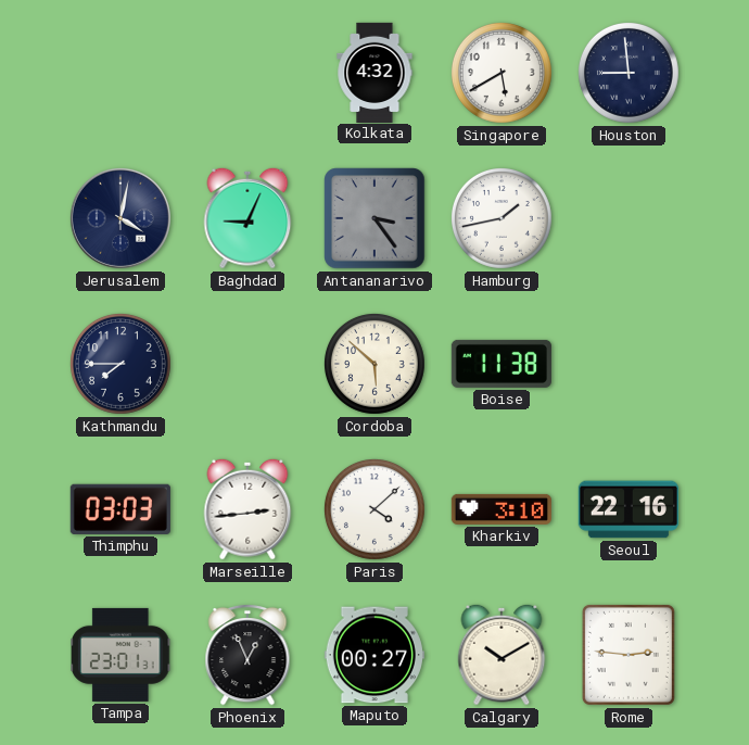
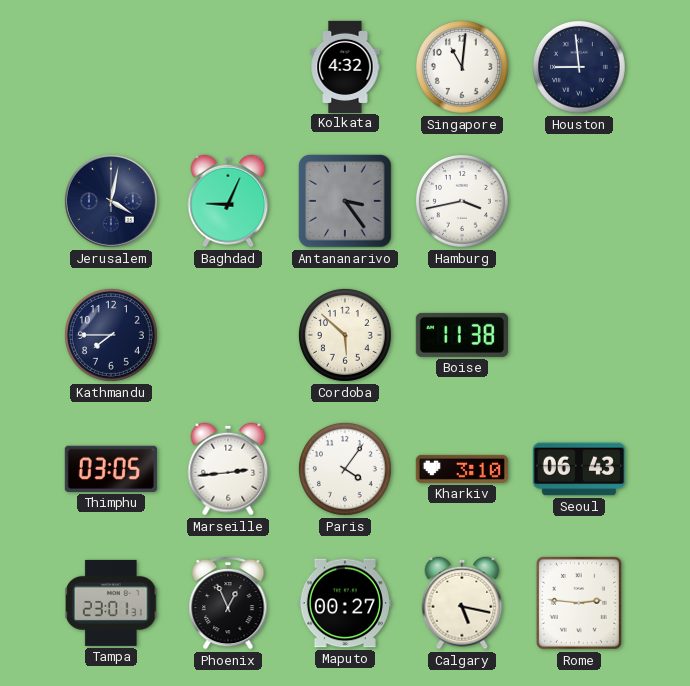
Singapore: 5:40 -> 11:01 (462, 67)
Hamburg: 1:43 -> 3:43 (462, 201)
Thimphu: 03:03 -> 03:05 (111, 469)
Paris: 4:08 -> 4:06 (345, 469)
Seoul: 22:16 -> 06:43 (579, 469)
Calgary: 10:10 -> 5:17 (462, 603)
